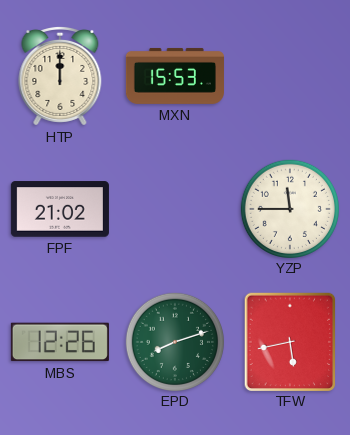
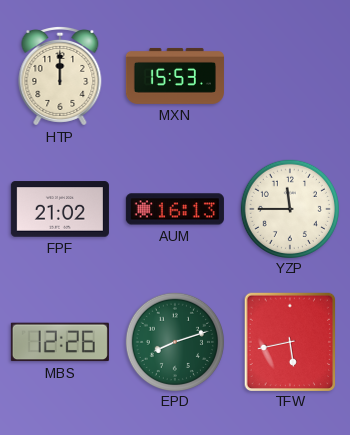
AUM: none -> 16:13 (175, 209)
